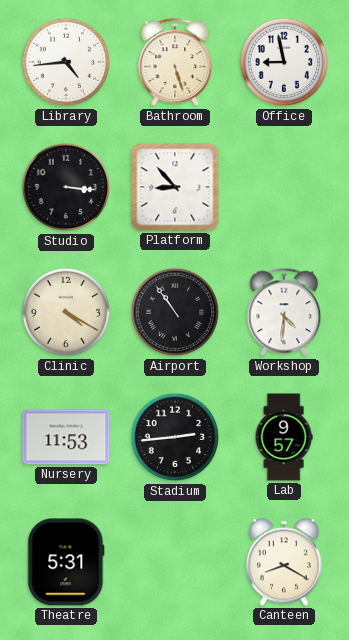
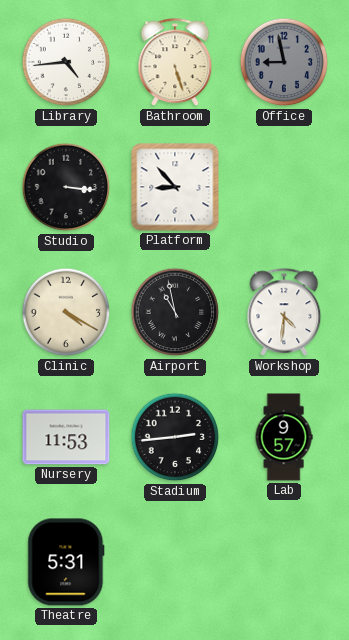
Office dial: white -> grey (284, 62)
Airport: 10:54 -> 10:58 (175, 312)
Canteen: 8:20 -> none (284, 562)
